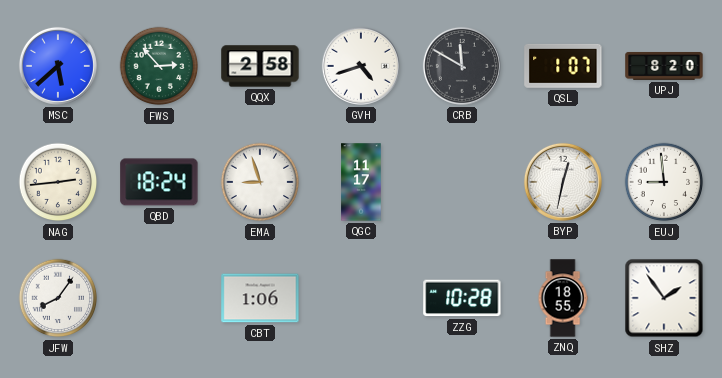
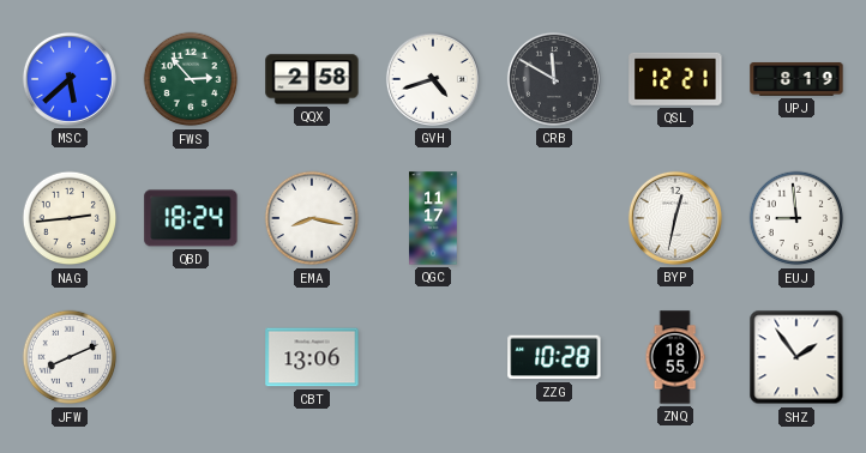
QSL: 1:07 -> 12:21 (675, 79)
UPJ: 8:20 -> 8:19 (796, 79)
EMA: 8:57 -> 8:17 (312, 218)
JFW: 8:06 -> 8:11 (70, 357)
CBT: 1:06 -> 13:06 (312, 357)
